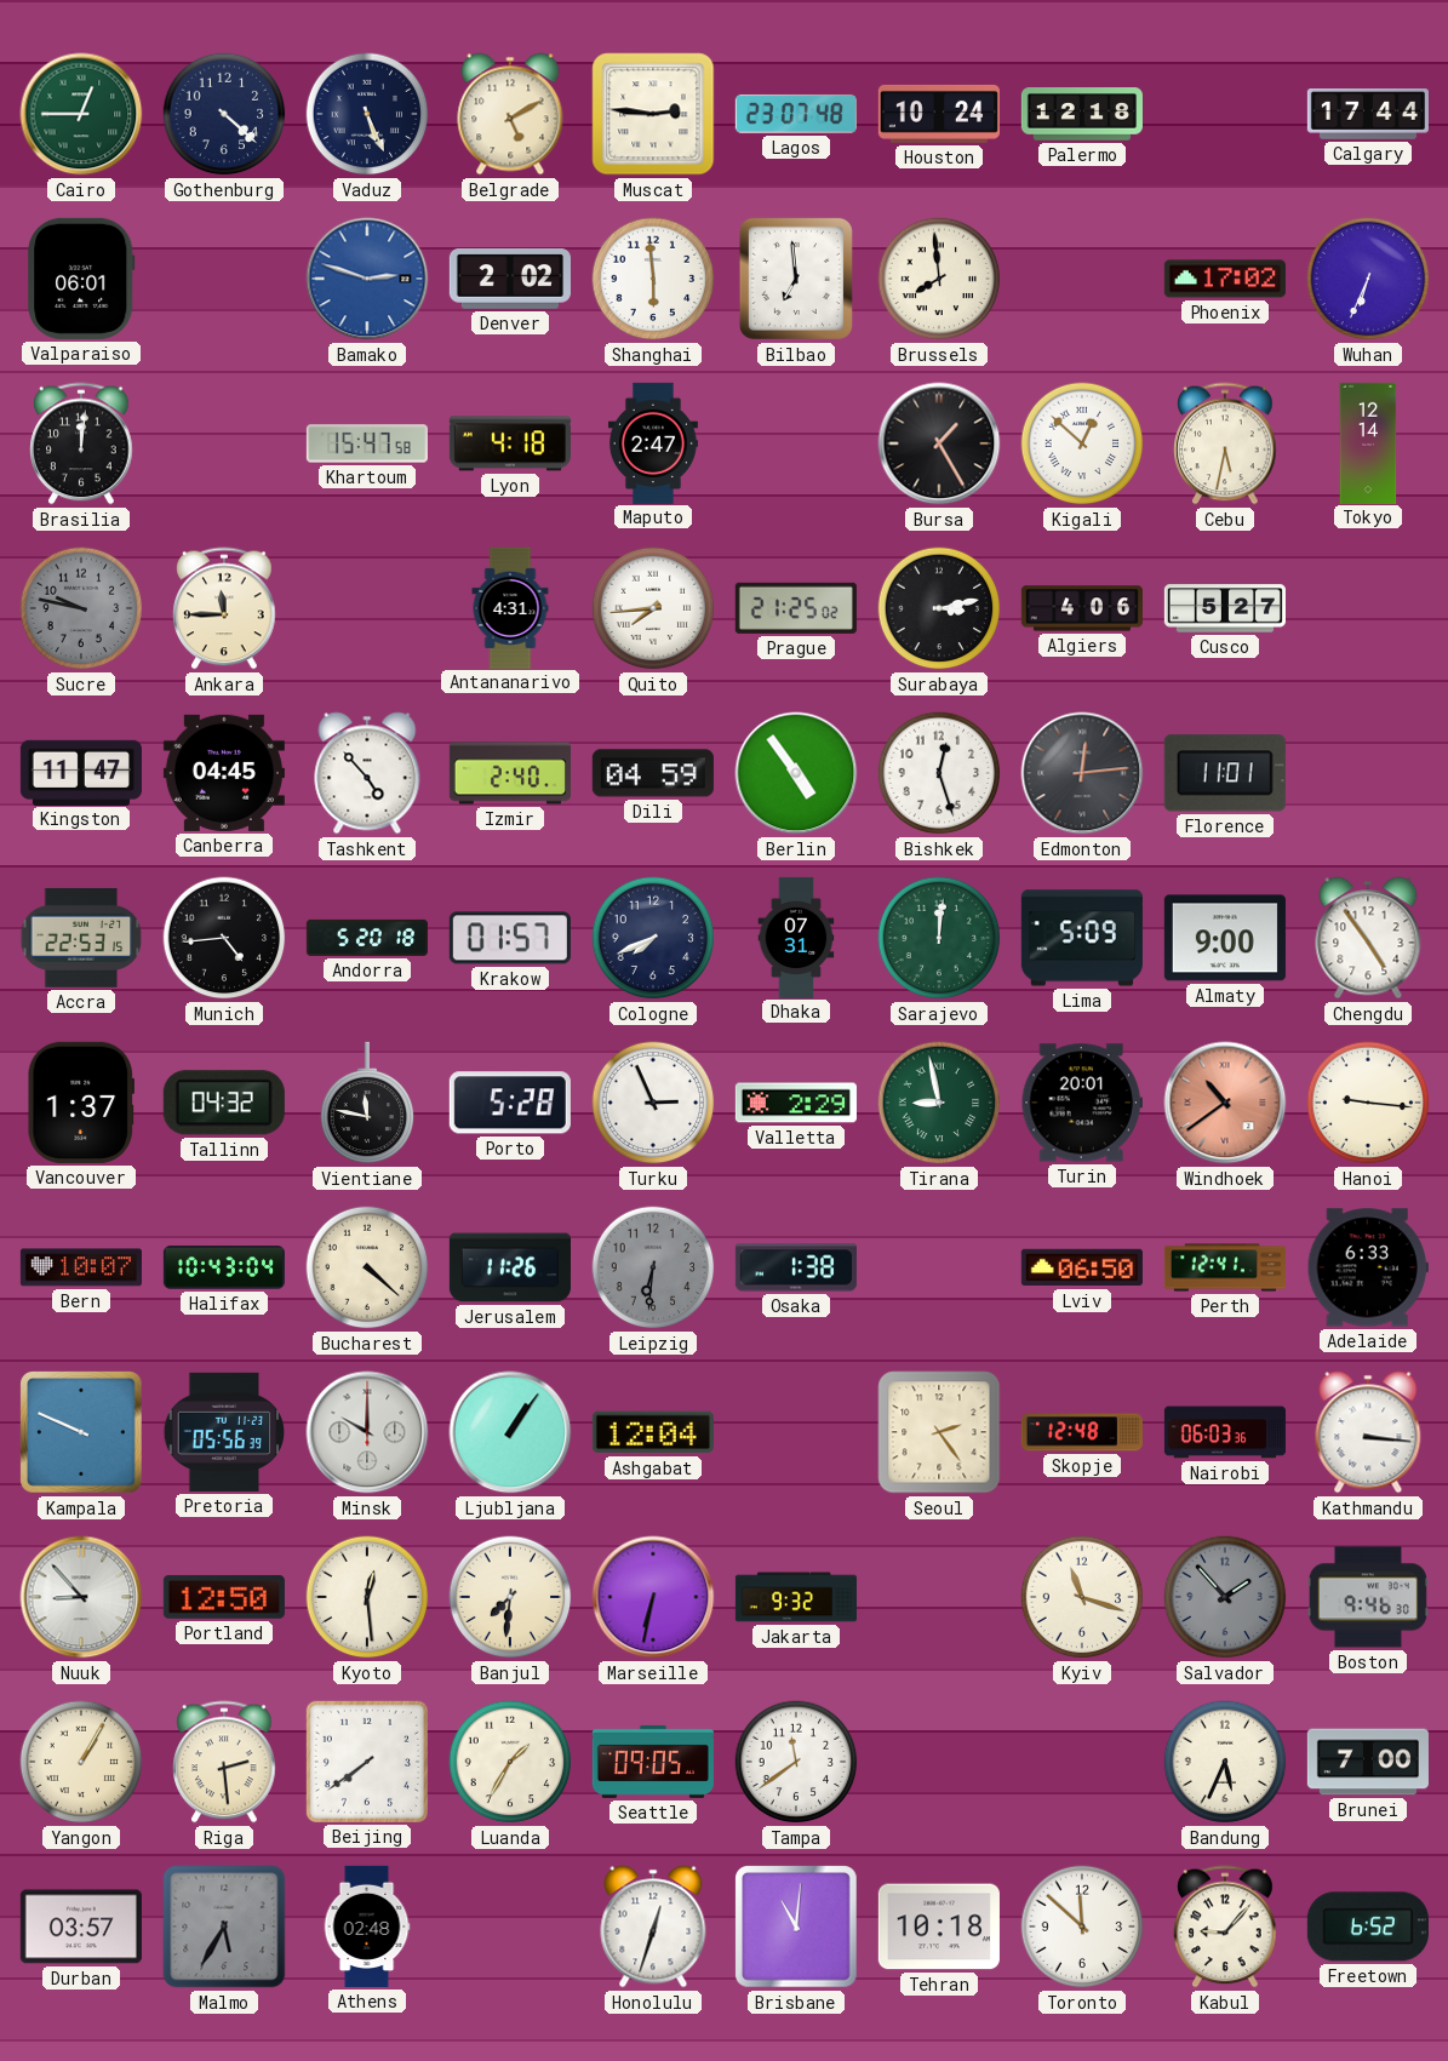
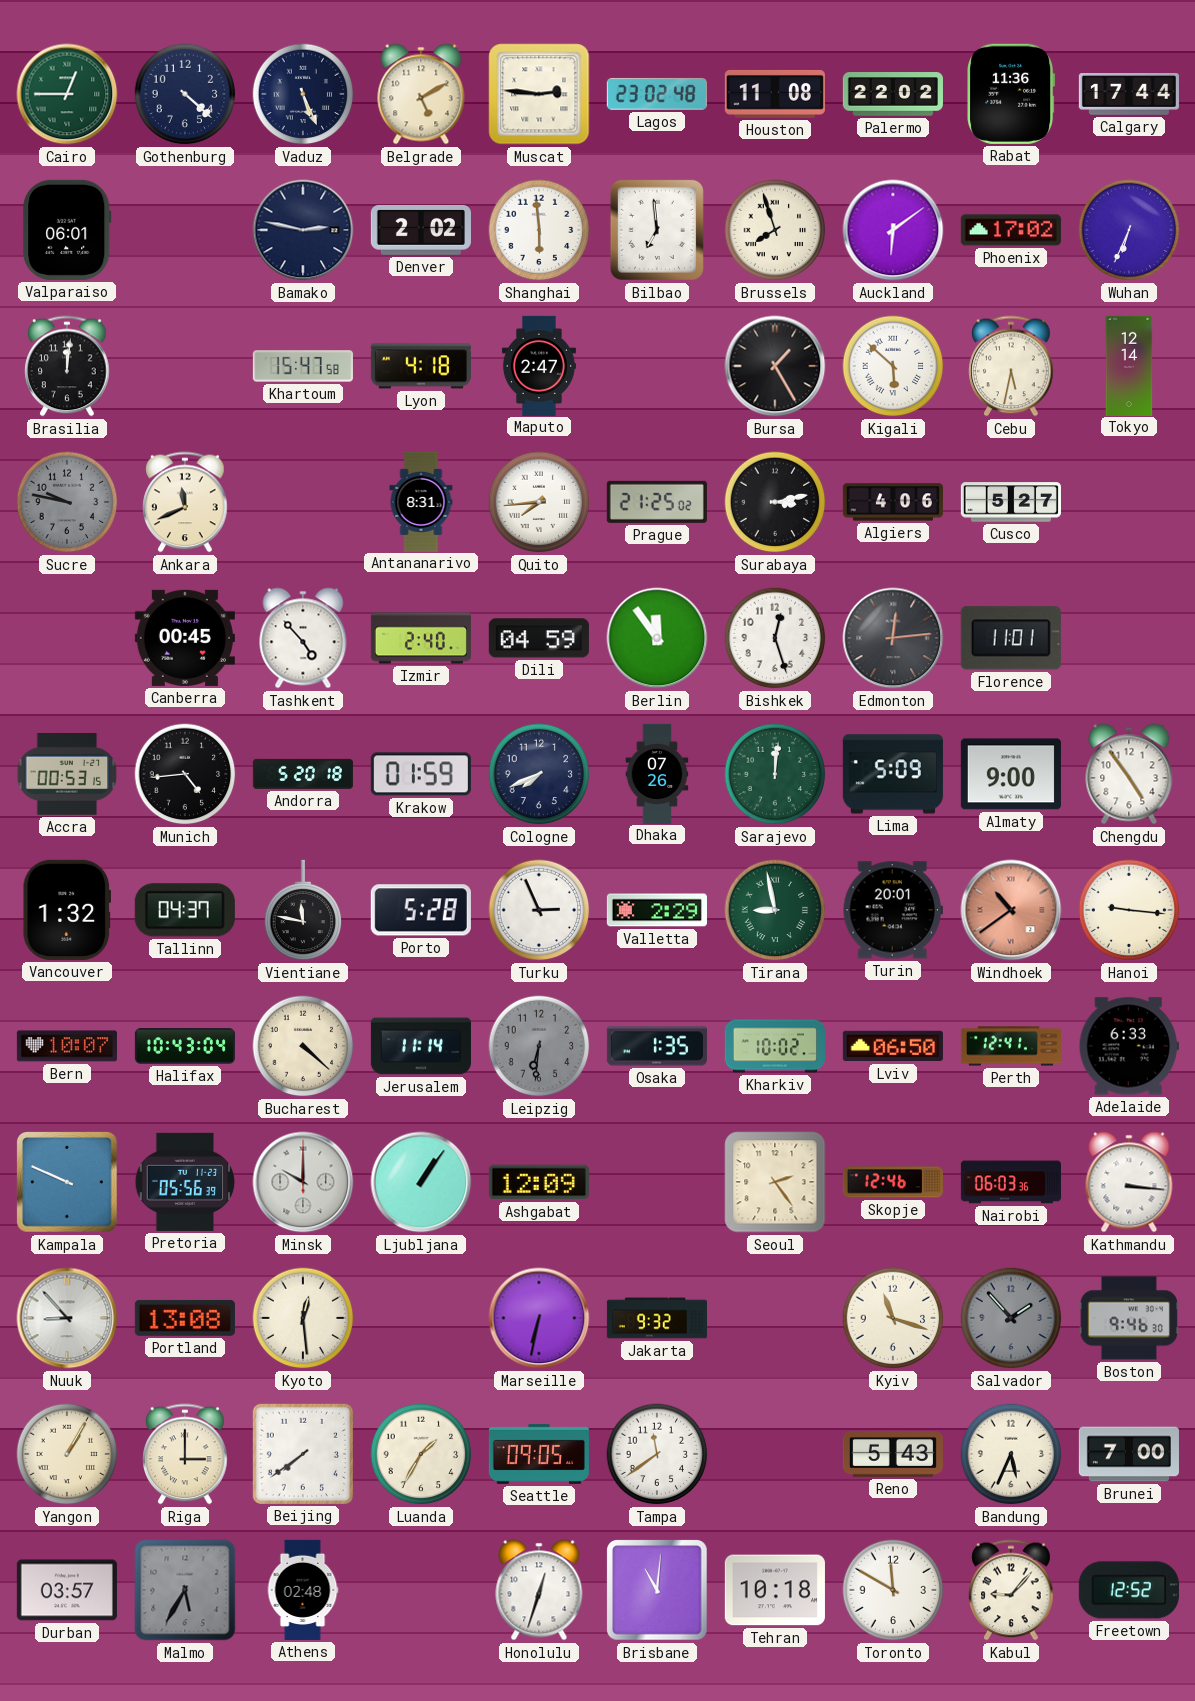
Lagos: 23:07 -> 23:02 (657, 94)
Houston: 10:24 -> 11:08 (775, 94)
Palermo: 12:18 -> 22:02 (893, 94)
Rabat: none -> 11:36 (1011, 94)
Bamako: 2:48 -> 2:47 (303, 230)
Bamako dial: blue -> navy (303, 230)
Brussels: 7:59 -> 7:57 (775, 230)
Auckland: none -> 6:09 (893, 230)
Kigali: 12:52 -> 5:52 (893, 366)
Ankara: 11:45 -> 11:41 (185, 502)
Antananarivo: 4:31 -> 8:31 (421, 501)
Kingston: 11:47 -> none (81, 772)
Canberra: 04:45 -> 00:45 (185, 638)
Berlin: 4:54 -> 11:54 (657, 638)
Accra: 22:53 -> 00:53 (67, 774)
Krakow: 01:57 -> 01:59 (421, 774)
Dhaka: 07:31 -> 07:26 (657, 773)
Vancouver: 1:37 -> 1:32 (66, 910)
Tallinn: 04:32 -> 04:37 (185, 910)
Jerusalem: 11:26 -> 11:14 (421, 1046)
Osaka: 1:38 -> 1:35 (657, 1046)
Kharkiv: none -> 10:02 (775, 1046)
Ashgabat: 12:04 -> 12:09 (539, 1182)
Skopje: 12:48 -> 12:46 (893, 1182)
Portland: 12:50 -> 13:08 (185, 1318)
Banjul: 7:31 -> none (510, 1597)
Riga: 2:29 -> 3:00 (185, 1454)
Reno: none -> 5:43 (893, 1455)
Toronto: 11:52 -> 11:50 (893, 1590)
Freetown: 6:52 -> 12:52 (1129, 1590)
